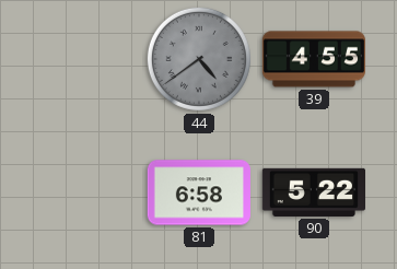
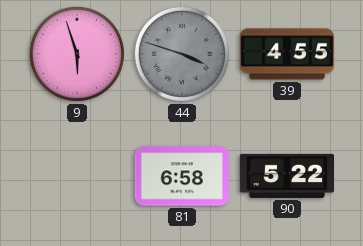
9: none -> 5:57 (77, 54)
44: 4:39 -> 3:48 (182, 54)
